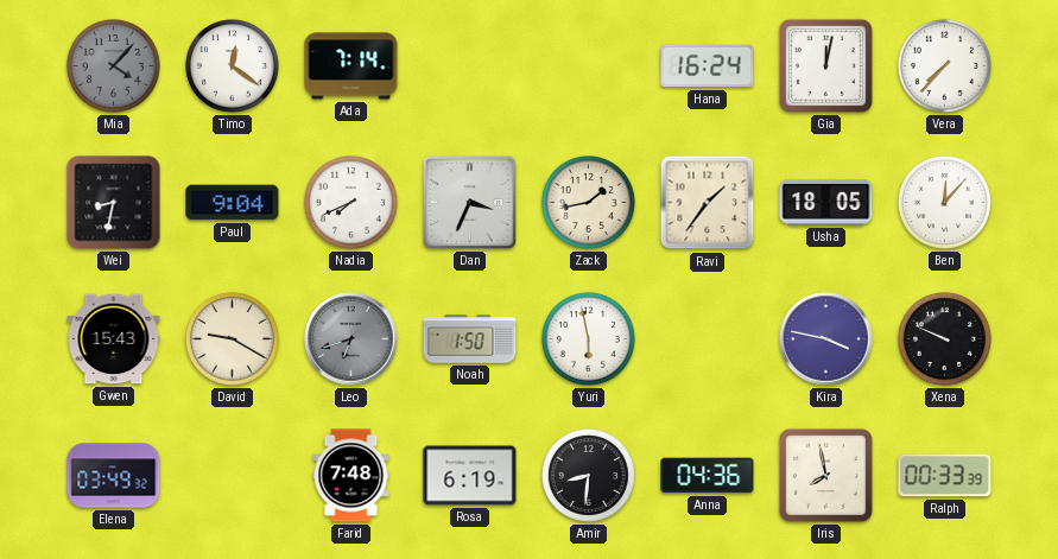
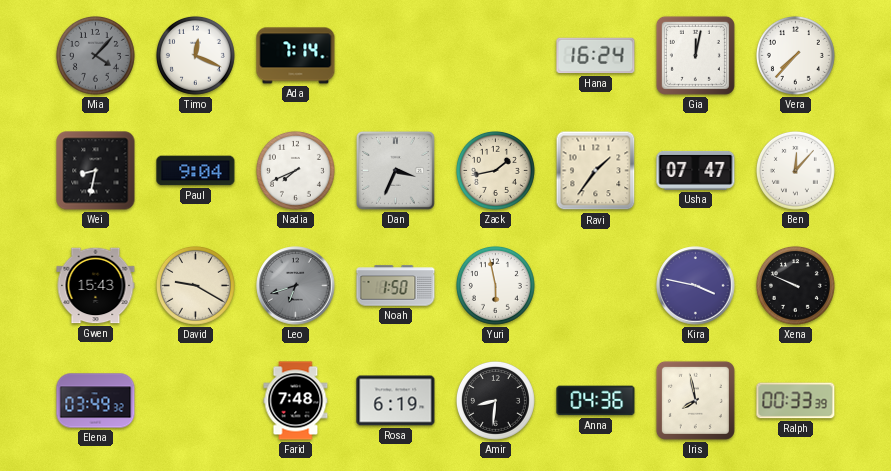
Timo: 12:21 -> 12:19 (195, 55)
Usha: 18:05 -> 07:47 (696, 170)
